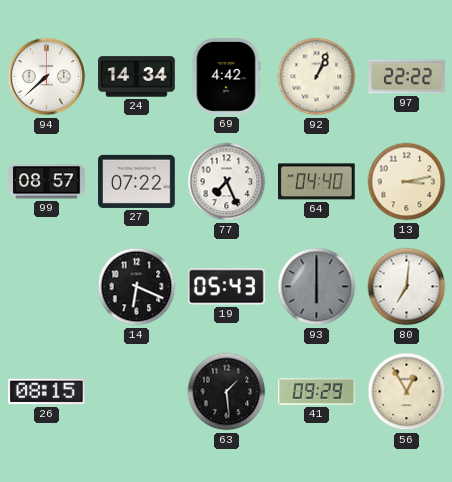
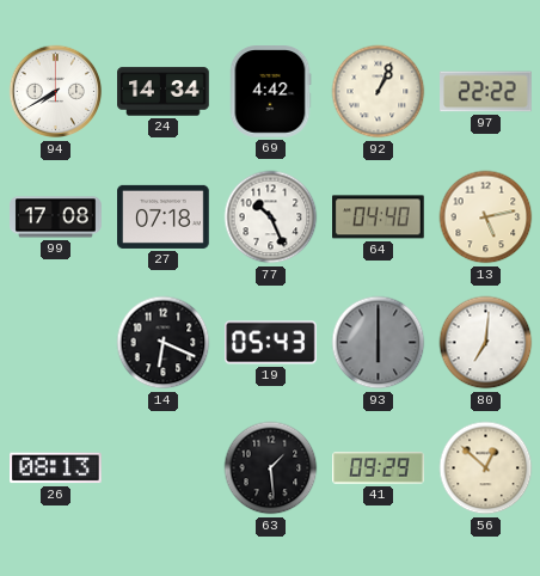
94: 7:38 -> 7:40 (56, 92)
99: 08:57 -> 17:08 (56, 217)
27: 07:22 -> 07:18 (164, 216)
77: 7:26 -> 10:26 (271, 217)
13: 3:13 -> 5:13 (486, 217)
26: 08:15 -> 08:13 (56, 468)
56: 12:55 -> 12:52 (486, 468)
